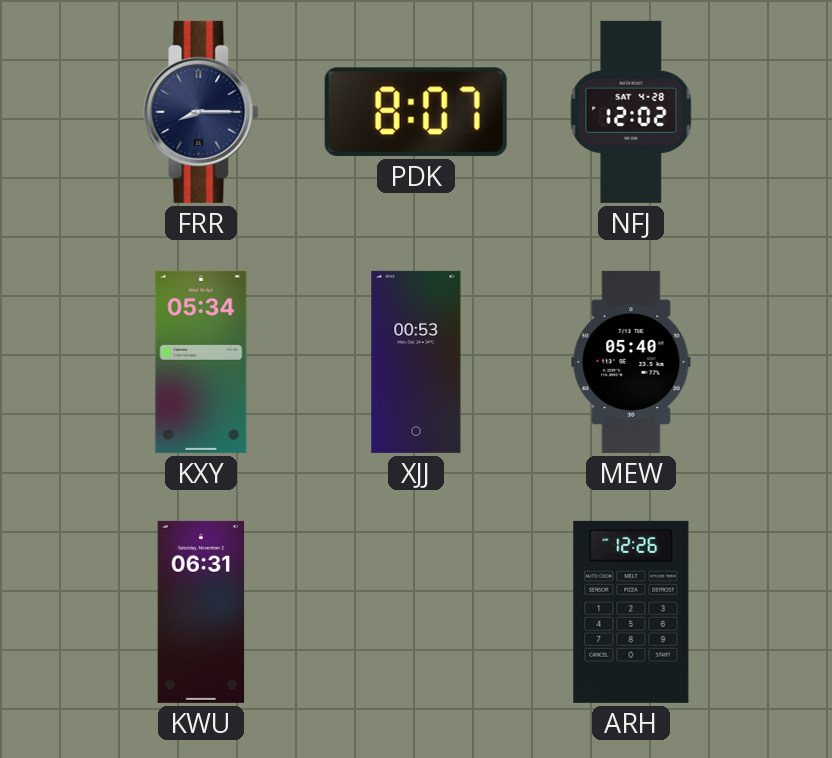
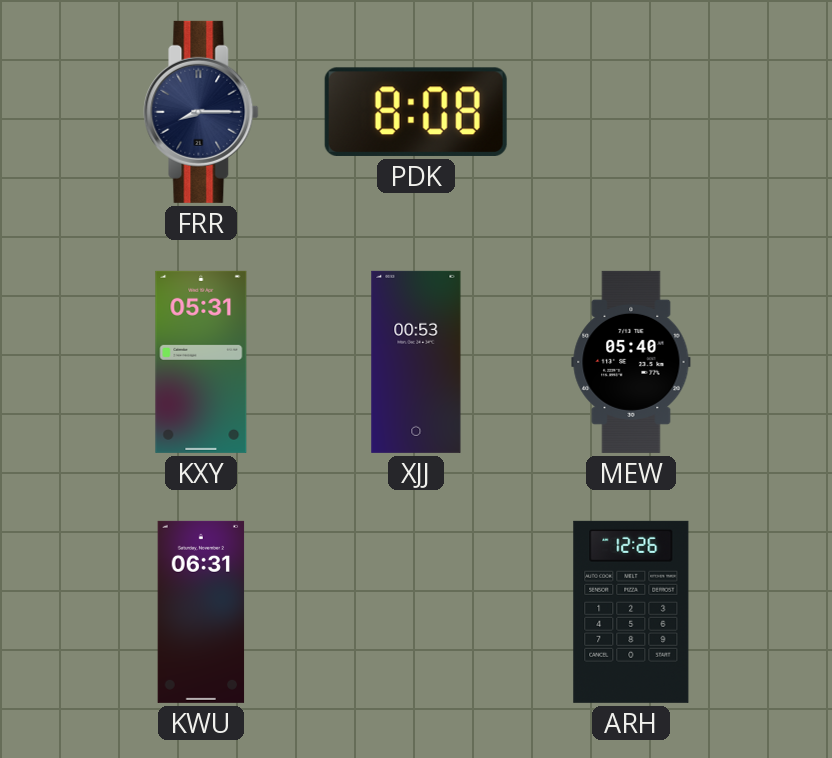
PDK: 8:07 -> 8:08 (416, 112)
NFJ: 12:02 -> none (631, 112)
KXY: 05:34 -> 05:31 (201, 362)
